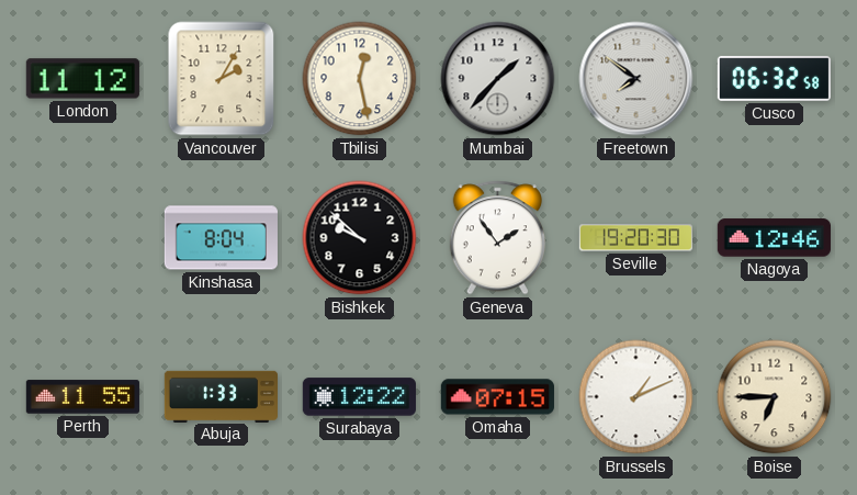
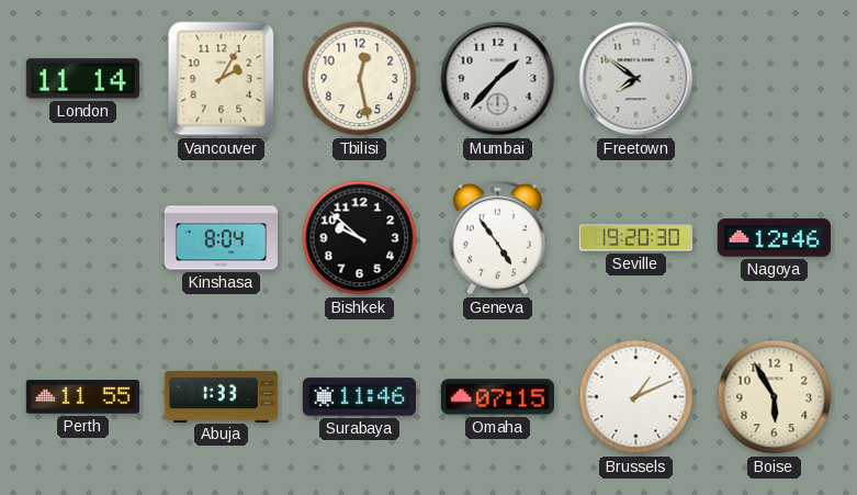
London: 11:12 -> 11:14 (82, 79)
Cusco: 06:32 -> none (774, 78)
Geneva: 1:54 -> 4:54 (497, 238)
Surabaya: 12:22 -> 11:46 (359, 397)
Boise: 6:45 -> 5:55 (775, 397)
